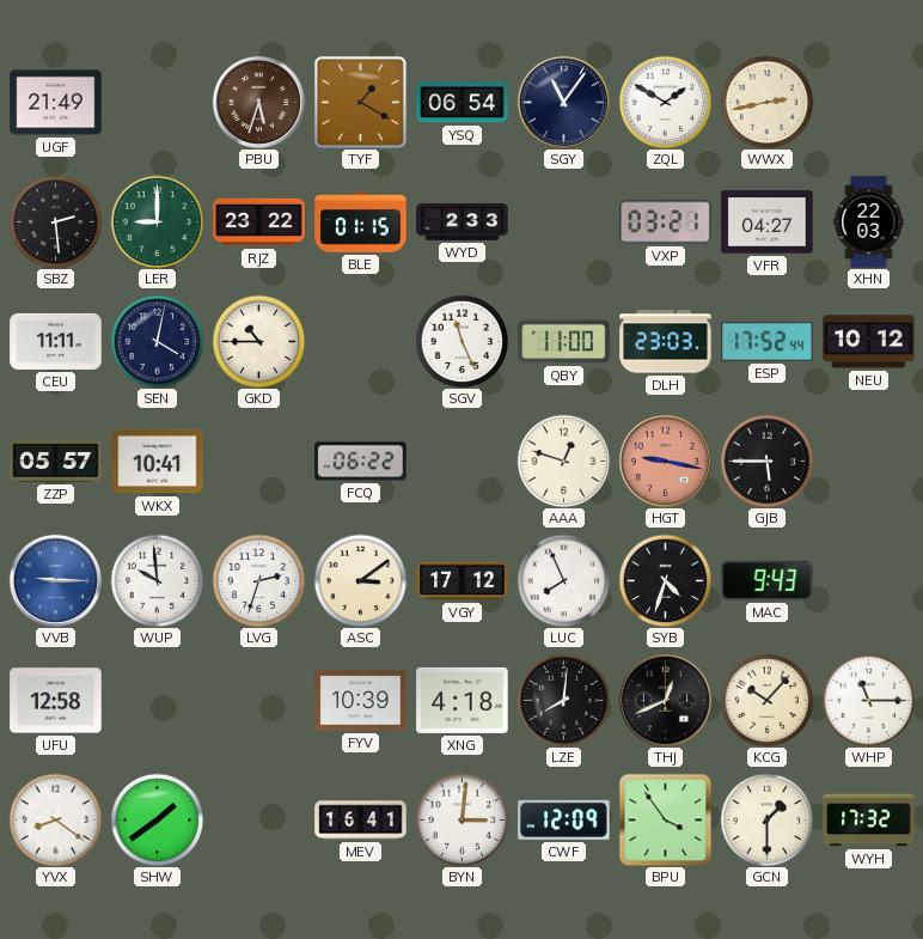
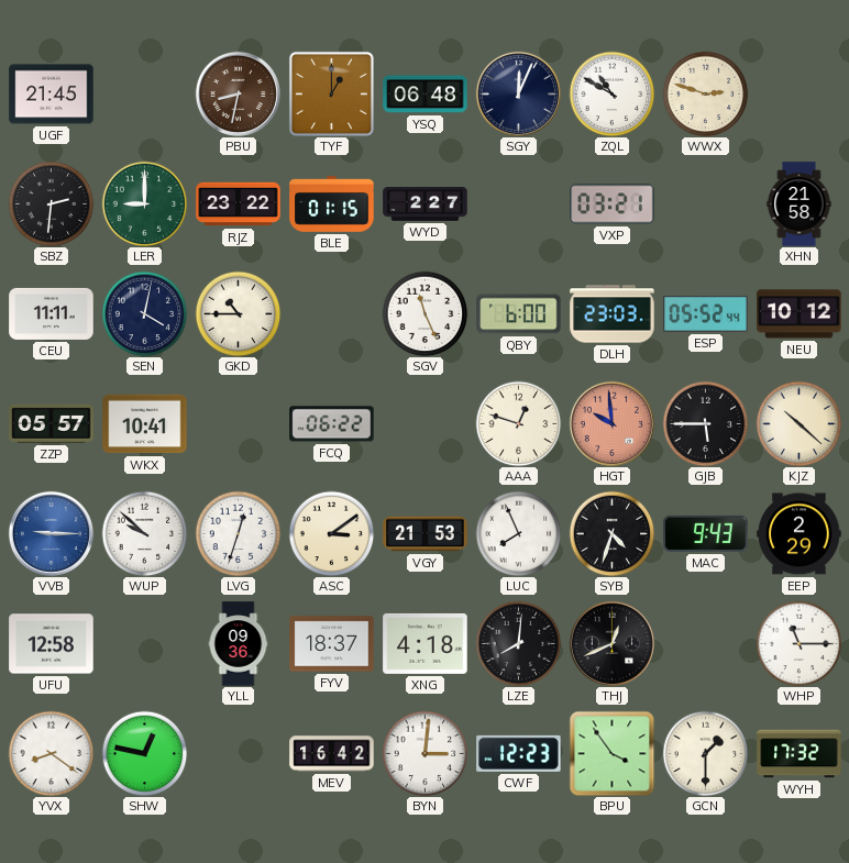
UGF: 21:49 -> 21:45 (52, 95)
PBU: 5:33 -> 8:32 (238, 93)
TYF: 1:20 -> 1:00 (331, 93)
YSQ: 06:54 -> 06:48 (426, 95)
SGY: 11:06 -> 12:04 (518, 93)
ZQL: 1:50 -> 10:50 (611, 93)
WWX: 2:43 -> 2:48 (705, 93)
SBZ: 2:29 -> 2:31 (51, 203)
WYD: 2:33 -> 2:27 (426, 203)
VFR: 04:27 -> none (768, 222)
XHN: 22:03 -> 21:58 (800, 204)
QBY: 11:00 -> 6:00 (519, 314)
ESP: 17:52 -> 05:52 (706, 313)
HGT: 9:17 -> 9:59 (611, 423)
KJZ: none -> 10:22 (798, 423)
WUP: 9:59 -> 9:52 (144, 533)
LVG: 2:33 -> 12:33 (238, 533)
VGY: 17:12 -> 21:53 (426, 534)
EEP: none -> 2:29 (800, 534)
YLL: none -> 09:36 (239, 644)
FYV: 10:39 -> 18:37 (332, 644)
KCG: 10:07 -> none (766, 700)
SHW: 1:39 -> 12:47 (144, 753)
MEV: 16:41 -> 16:42 (332, 754)
CWF: 12:09 -> 12:23 (519, 753)
